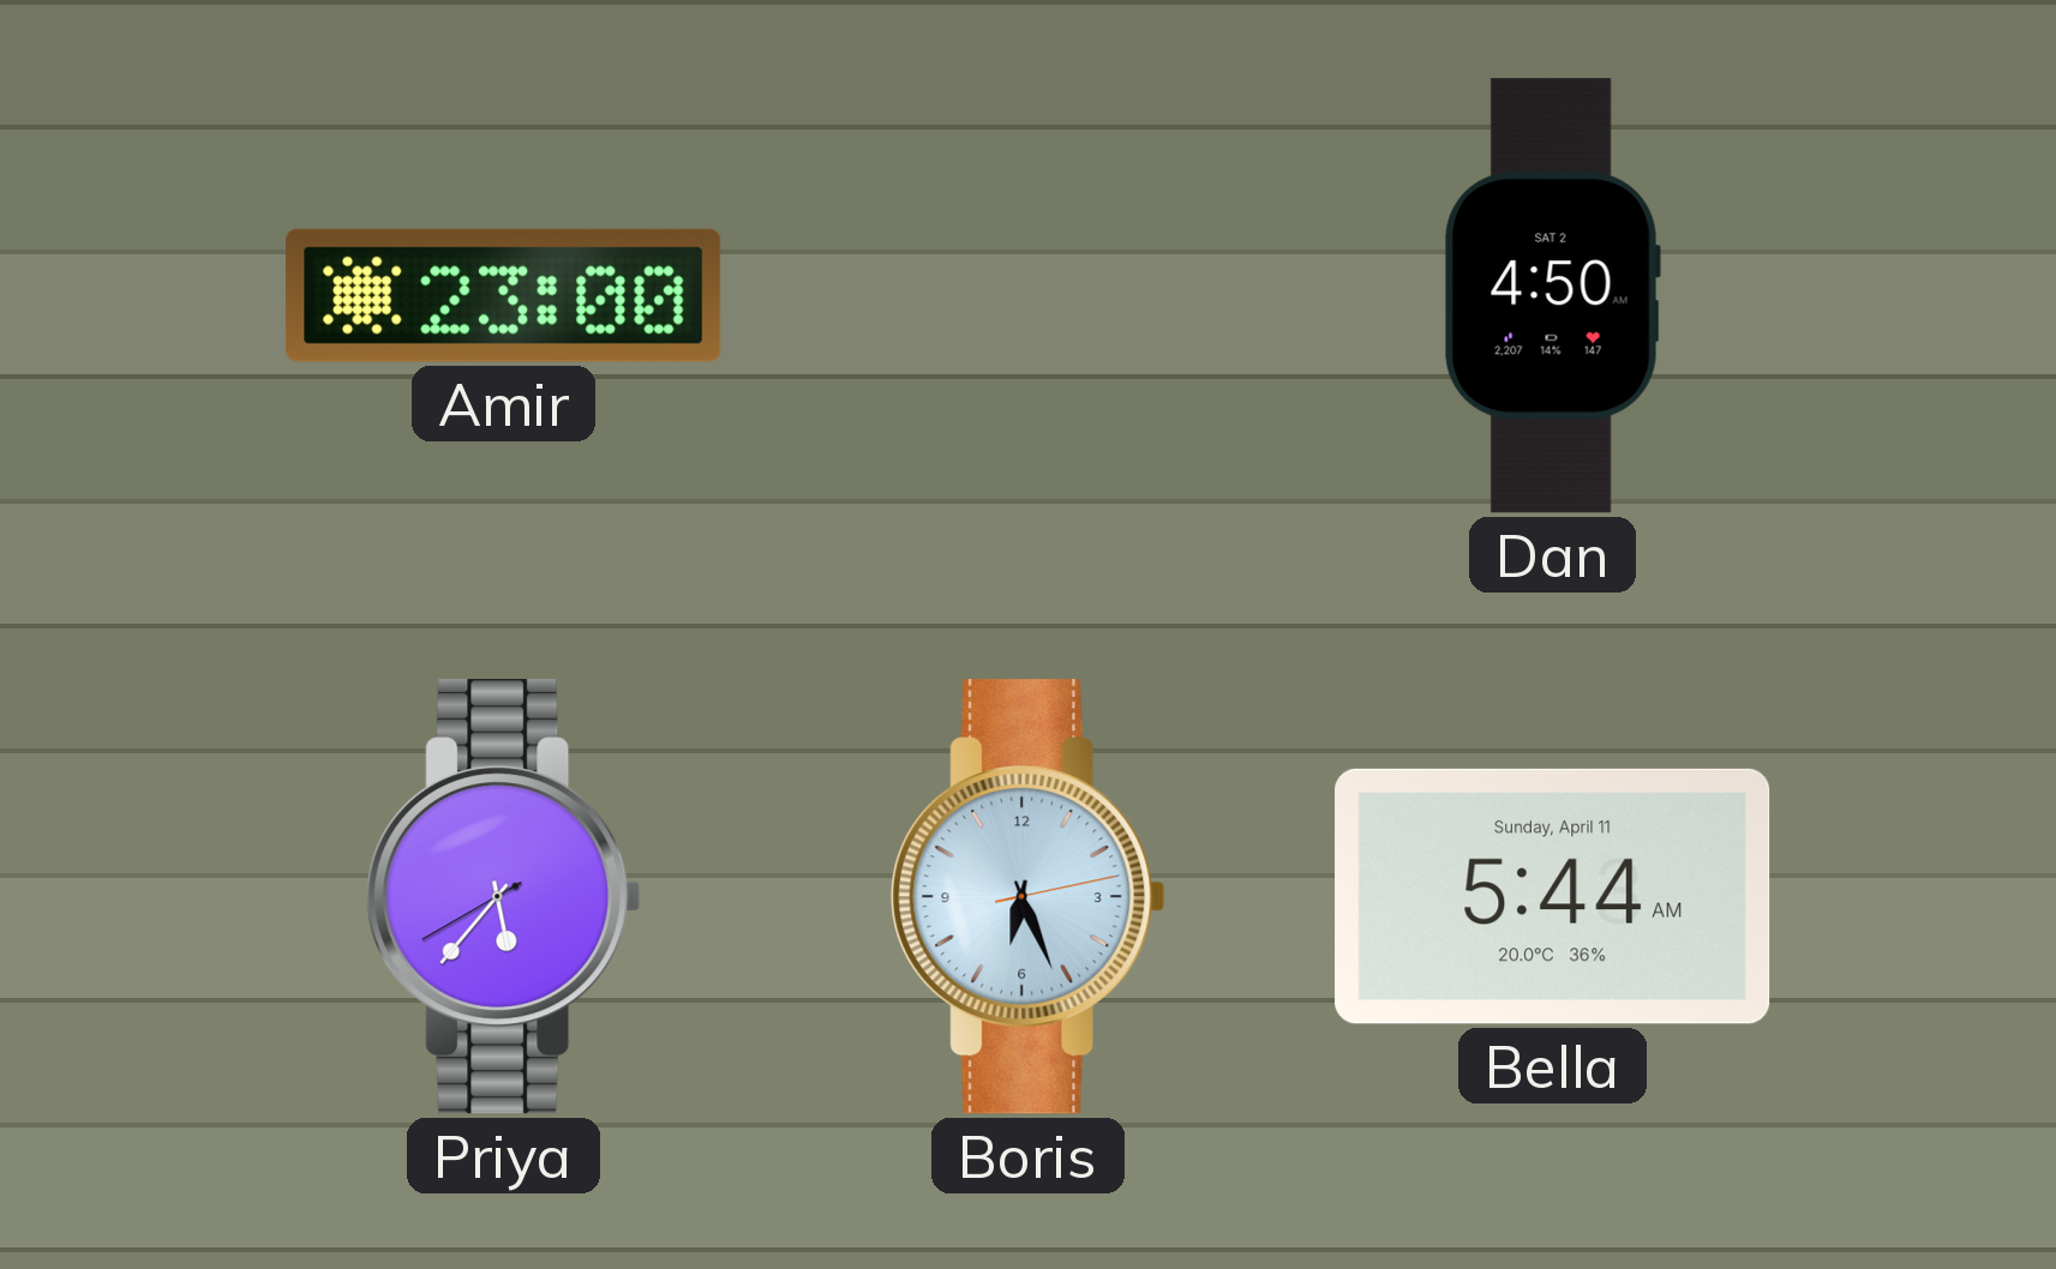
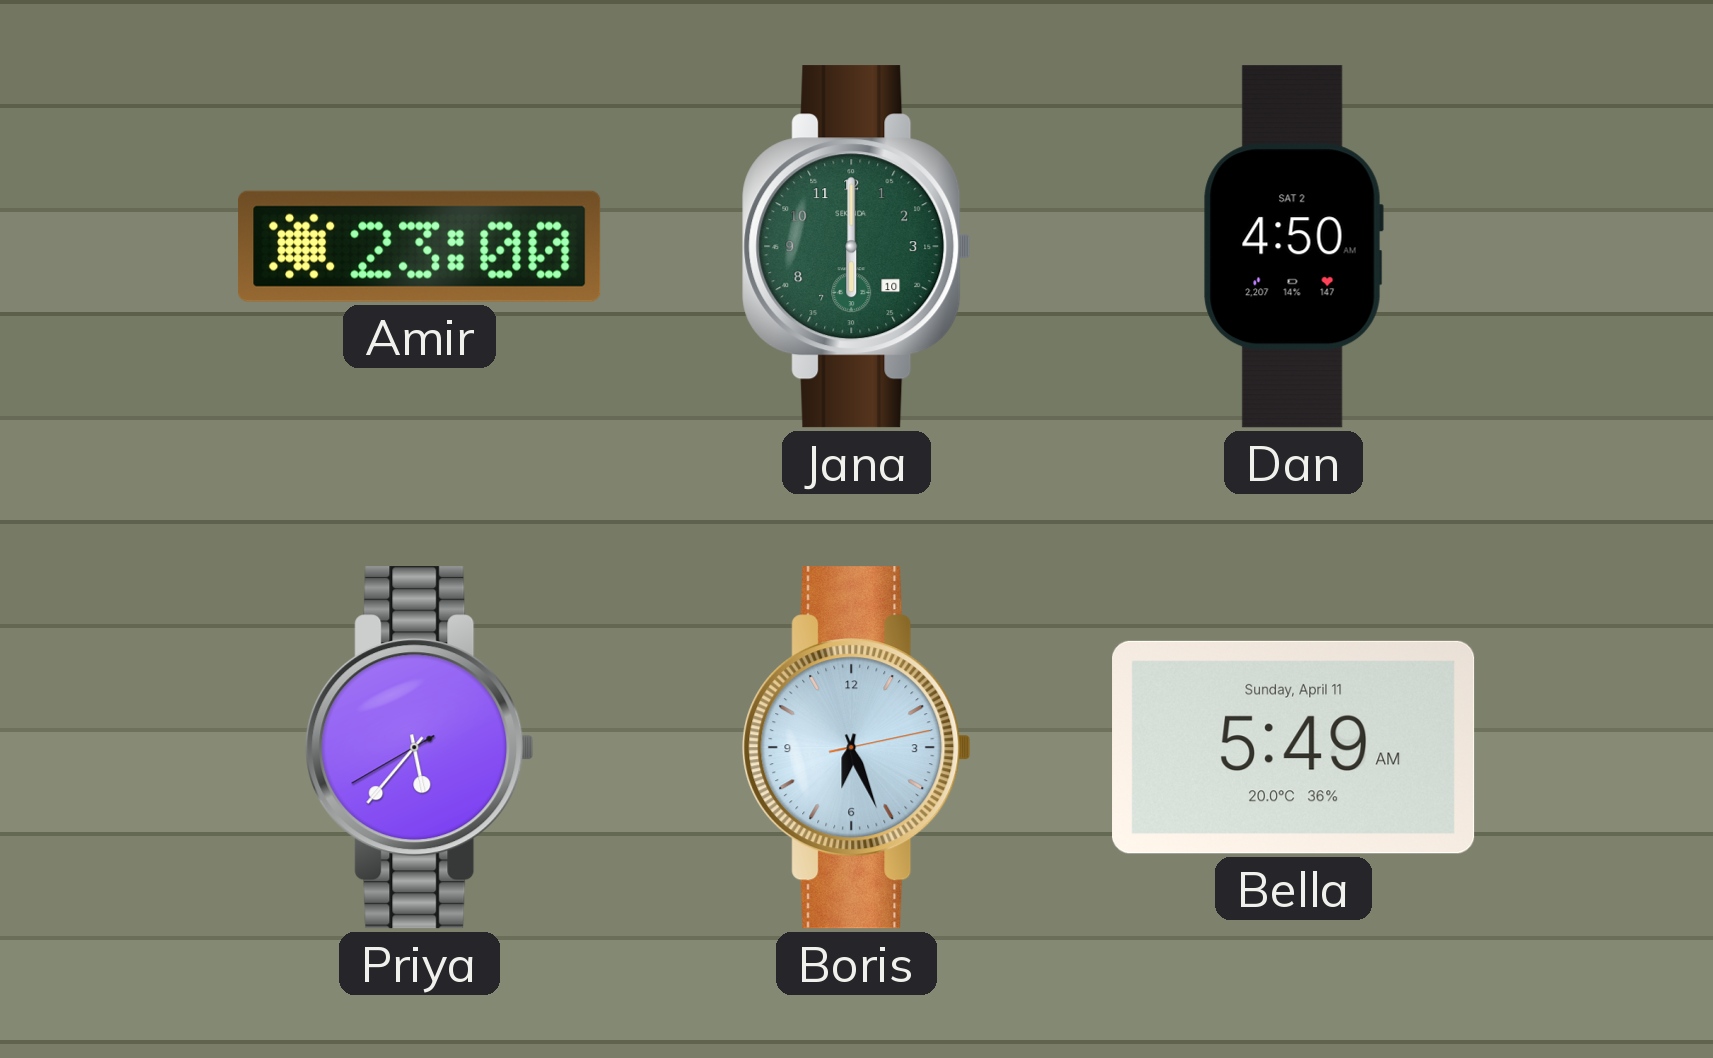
Jana: none -> 6:00 (857, 247)
Bella: 5:44 -> 5:49 (1294, 747)
